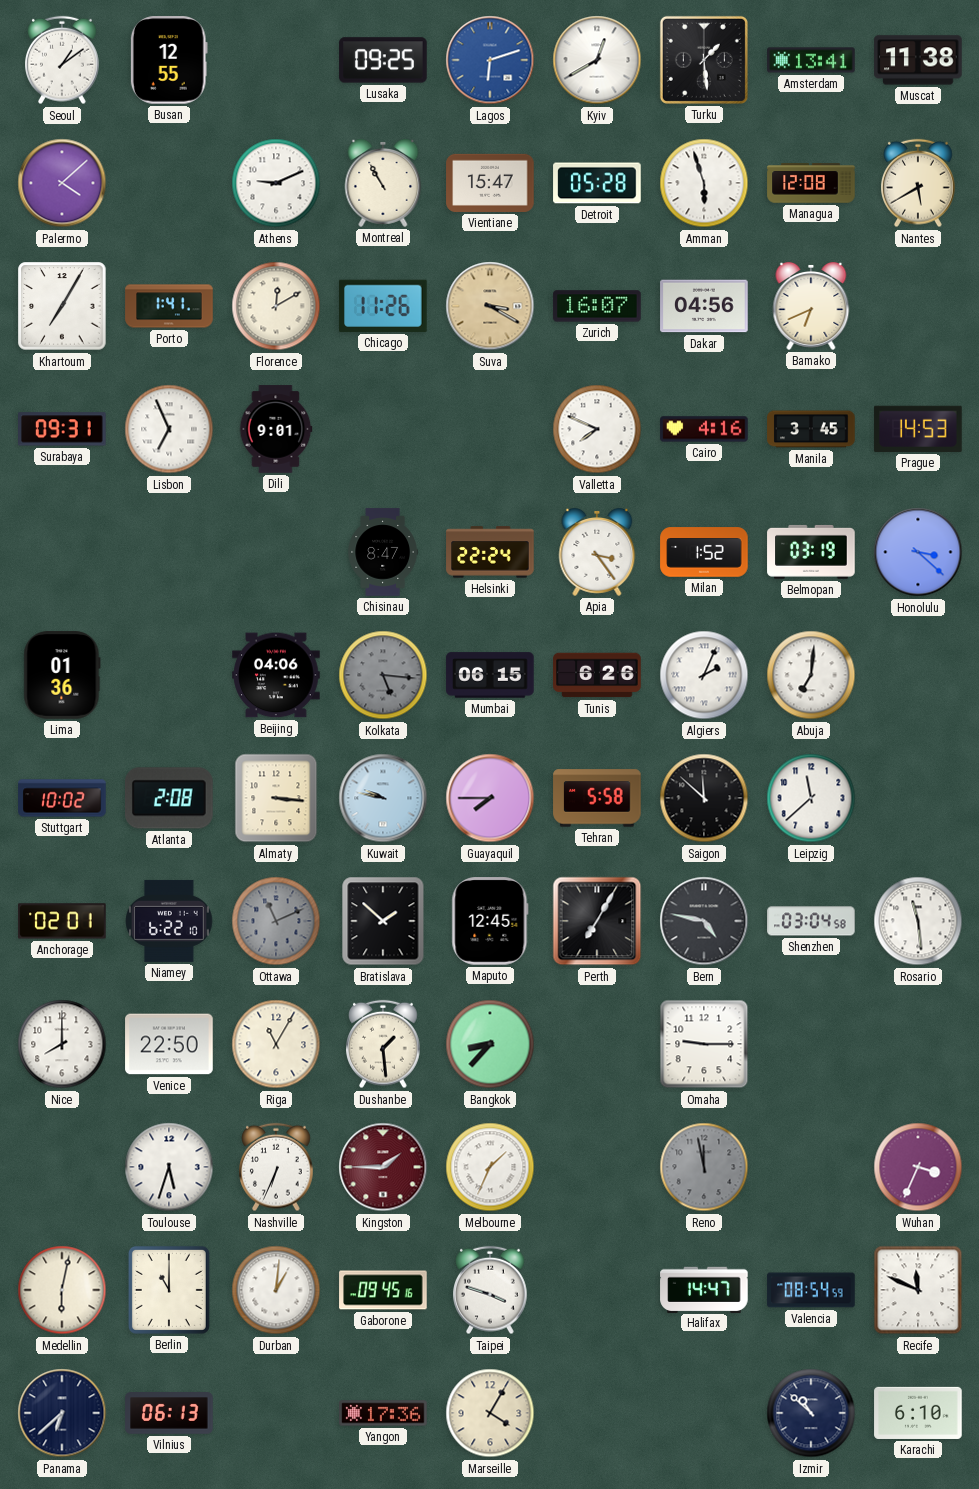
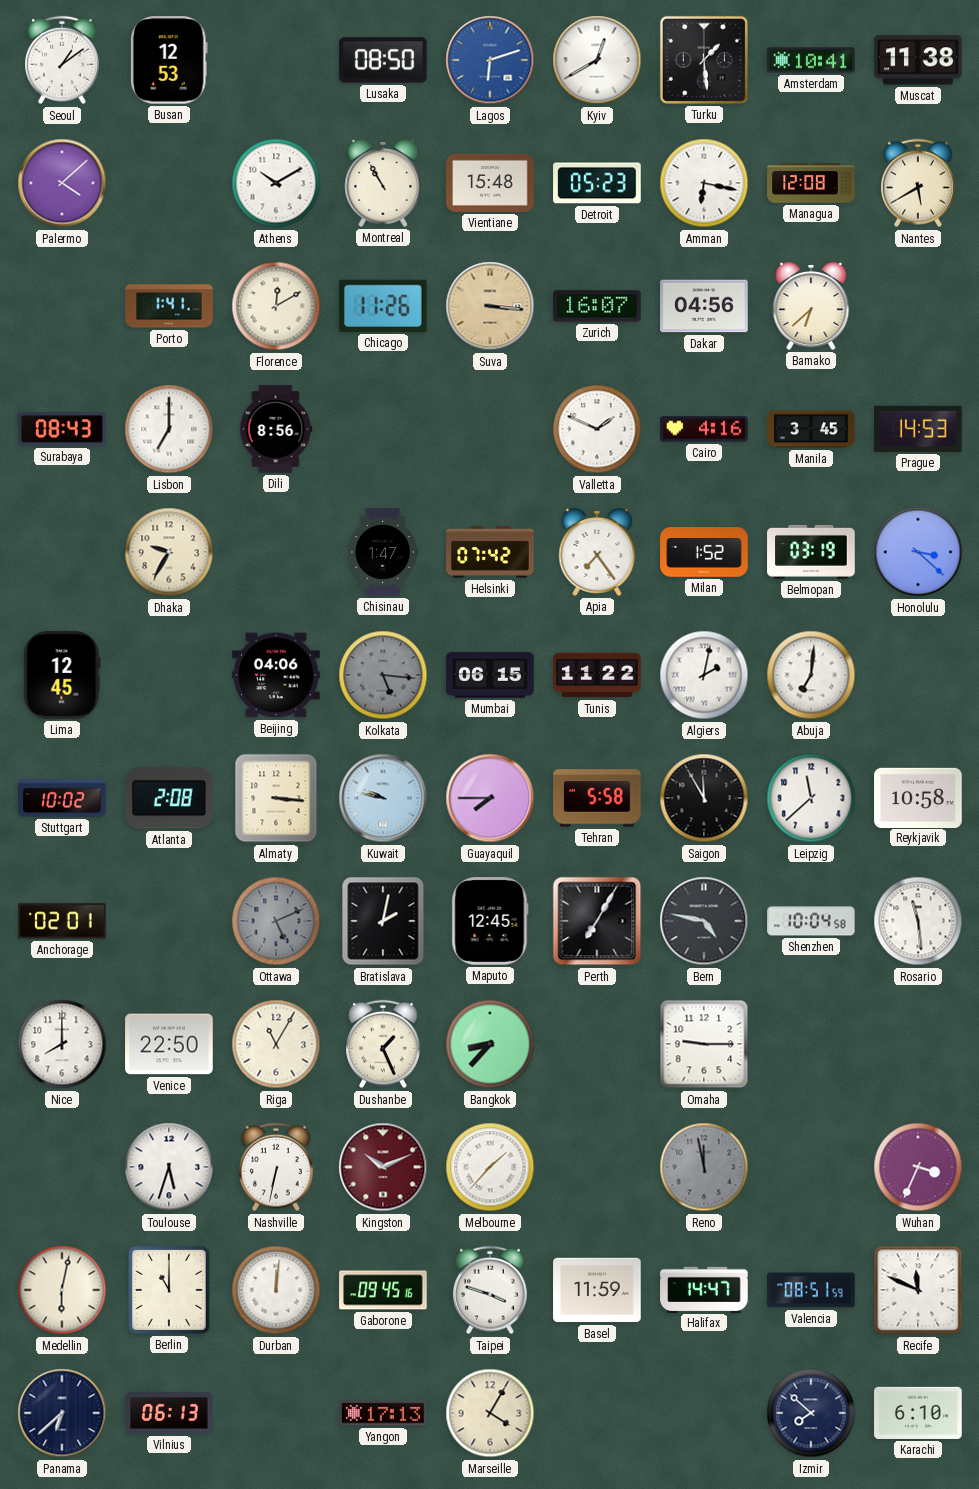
Busan: 12:55 -> 12:53 (169, 60)
Lusaka: 09:25 -> 08:50 (383, 60)
Amsterdam: 13:41 -> 10:41 (811, 60)
Athens: 9:11 -> 10:10 (276, 183)
Vientiane: 15:47 -> 15:48 (490, 183)
Detroit: 05:28 -> 05:23 (597, 183)
Amman: 5:57 -> 6:17 (704, 183)
Khartoum: 7:05 -> none (62, 306)
Suva: 3:20 -> 3:16 (490, 306)
Bamako: 6:41 -> 6:38 (811, 306)
Surabaya: 09:31 -> 08:43 (62, 429)
Lisbon: 6:56 -> 7:00 (169, 429)
Dili: 9:01 -> 8:56 (276, 429)
Valletta: 7:49 -> 1:49 (597, 429)
Dhaka: none -> 9:35 (169, 552)
Chisinau: 8:47 -> 1:47 (382, 552)
Helsinki: 22:24 -> 07:42 (490, 552)
Apia: 3:24 -> 7:24 (597, 552)
Lima: 01:36 -> 12:45 (62, 675)
Tunis: 6:26 -> 11:22 (597, 675)
Algiers: 2:04 -> 2:02 (704, 675)
Saigon: 11:52 -> 11:55 (704, 798)
Reykjavik: none -> 10:58 (918, 797)
Niamey: 6:22 -> none (169, 921)
Ottawa: 11:11 -> 5:11 (276, 921)
Bratislava: 1:52 -> 2:02 (383, 921)
Shenzhen: 03:04 -> 10:04 (811, 921)
Dushanbe: 1:29 -> 1:26 (384, 1044)
Nashville: 6:34 -> 6:32 (277, 1167)
Kingston: 1:45 -> 10:11 (383, 1167)
Melbourne: 1:34 -> 1:37 (490, 1167)
Durban: 1:01 -> 12:01 (276, 1290)
Basel: none -> 11:59 (597, 1290)
Valencia: 08:54 -> 08:51 (811, 1290)
Yangon: 17:36 -> 17:13 (383, 1413)
Izmir: 10:52 -> 7:52 (811, 1413)
